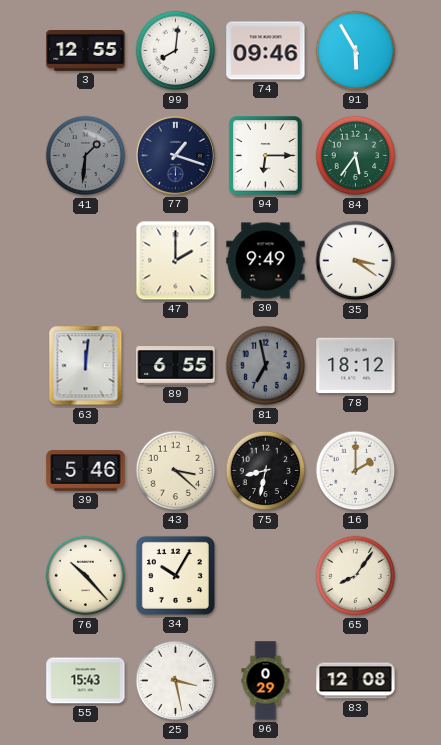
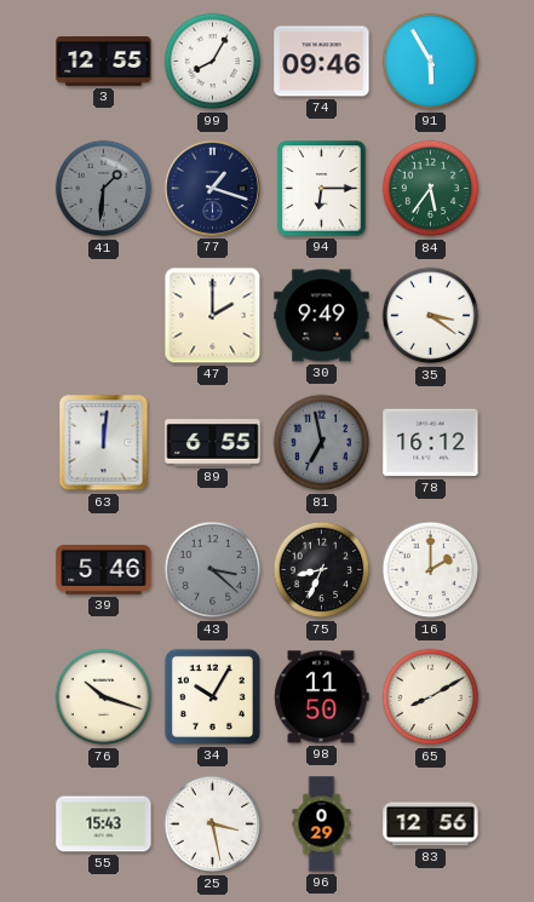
99: 8:01 -> 8:05 (213, 62)
78: 18:12 -> 16:12 (431, 443)
43 dial: cream -> grey (213, 570)
75: 8:32 -> 8:34 (322, 570)
76: 10:23 -> 10:18 (104, 697)
98: none -> 11:50 (322, 697)
65: 8:06 -> 8:10 (431, 697)
83: 12:08 -> 12:56 (431, 825)
